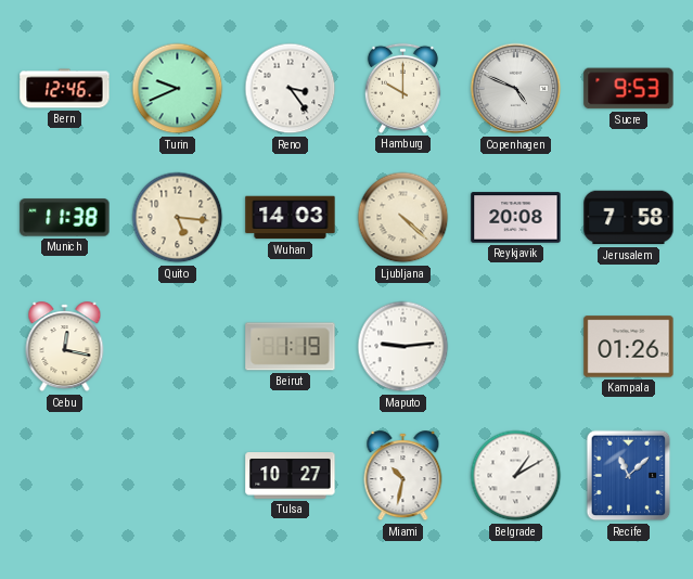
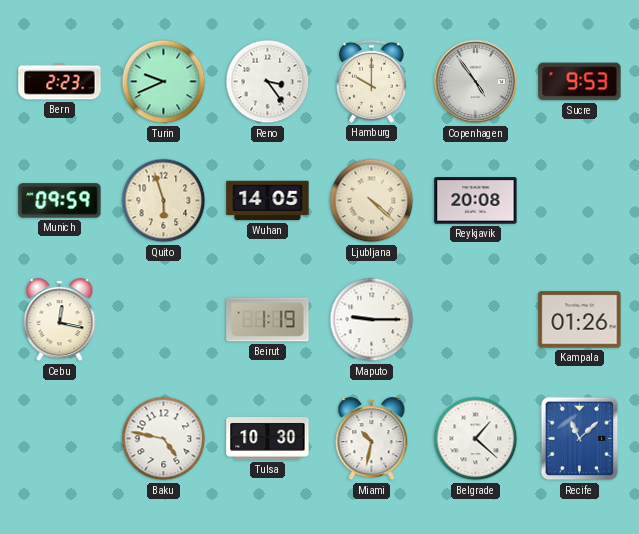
Bern: 12:46 -> 2:23 (60, 82)
Copenhagen: 4:49 -> 4:54 (476, 82)
Munich: 11:38 -> 09:59 (60, 201)
Quito: 5:16 -> 5:57 (164, 201)
Wuhan: 14:03 -> 14:05 (268, 201)
Jerusalem: 7:58 -> none (629, 218)
Maputo: 9:14 -> 9:15 (372, 320)
Baku: none -> 4:47 (164, 439)
Tulsa: 10:27 -> 10:30 (268, 439)
Belgrade: 1:10 -> 1:22 (476, 439)
